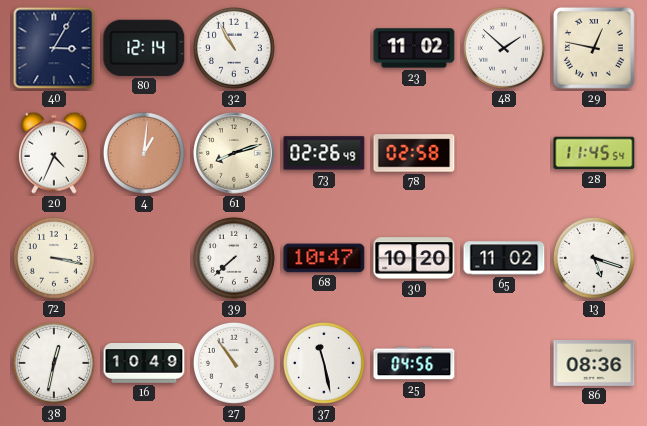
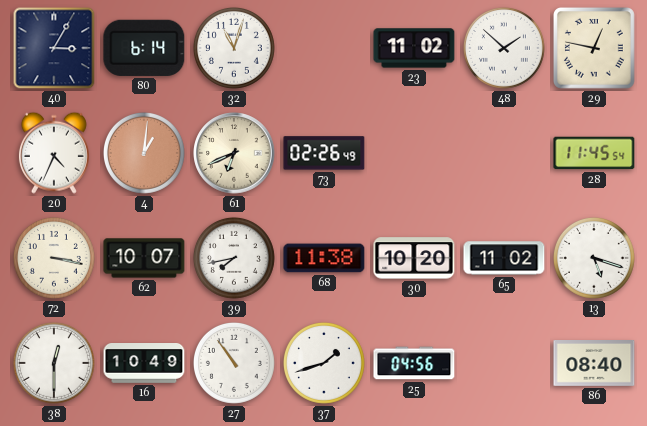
80: 12:14 -> 6:14 (144, 48)
32: 10:55 -> 11:03 (234, 48)
61: 8:12 -> 6:41 (234, 153)
78: 02:58 -> none (414, 153)
62: none -> 10:07 (144, 258)
39: 7:38 -> 7:43 (234, 258)
68: 10:47 -> 11:38 (324, 258)
38: 12:32 -> 12:30 (54, 363)
37: 11:28 -> 1:42 (324, 363)
86: 08:36 -> 08:40 (594, 364)
